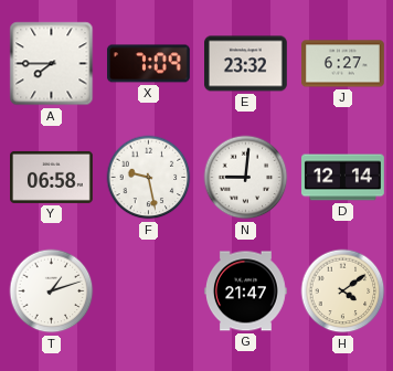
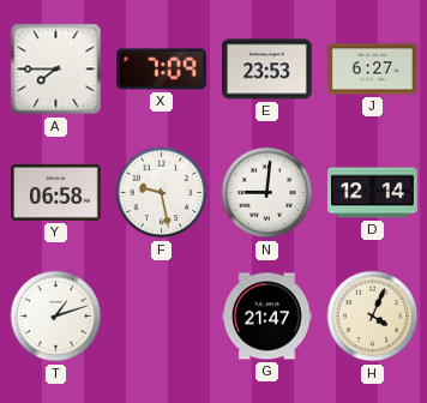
E: 23:32 -> 23:53 (267, 70)
H: 4:09 -> 4:04 (373, 317)
